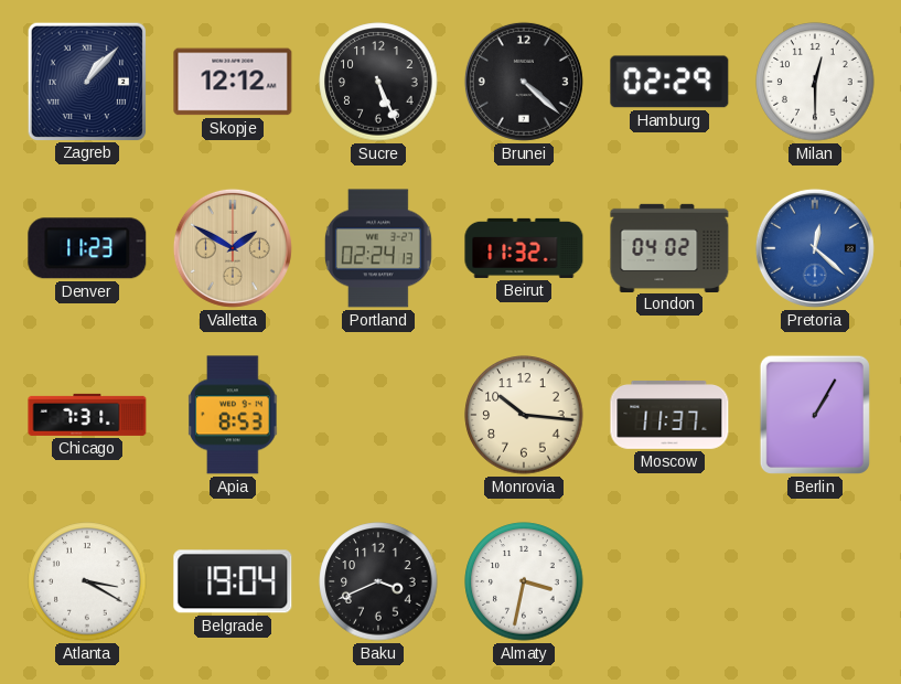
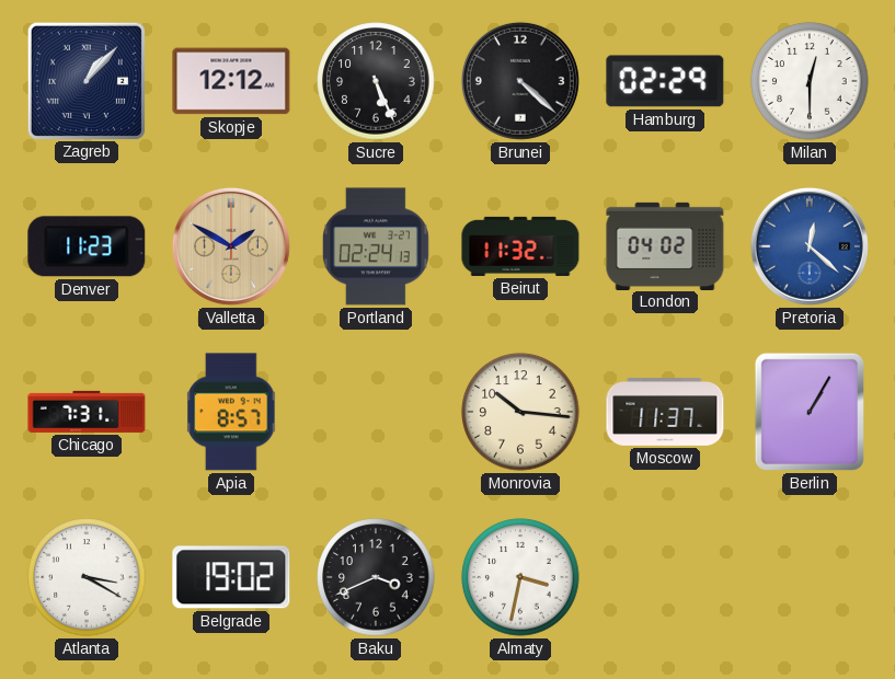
Apia: 8:53 -> 8:57 (231, 412)
Belgrade: 19:04 -> 19:02 (231, 577)
